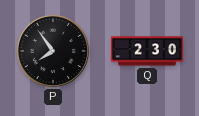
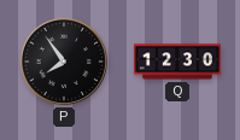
Q: 2:30 -> 12:30 (177, 62)
